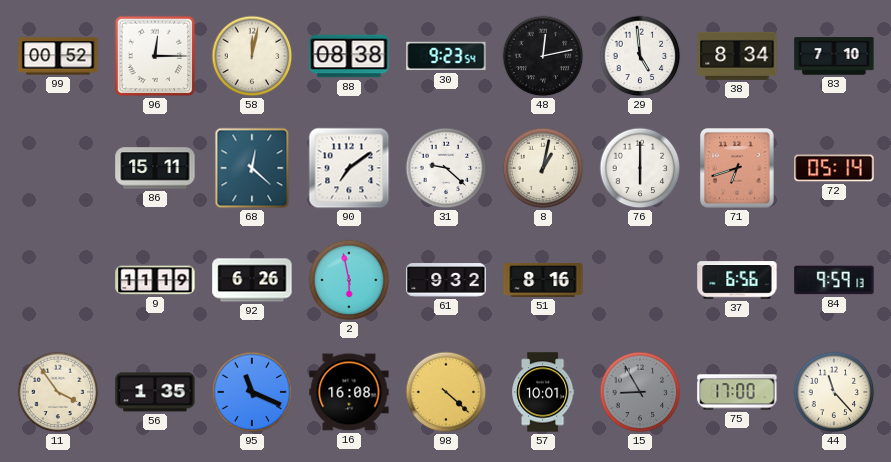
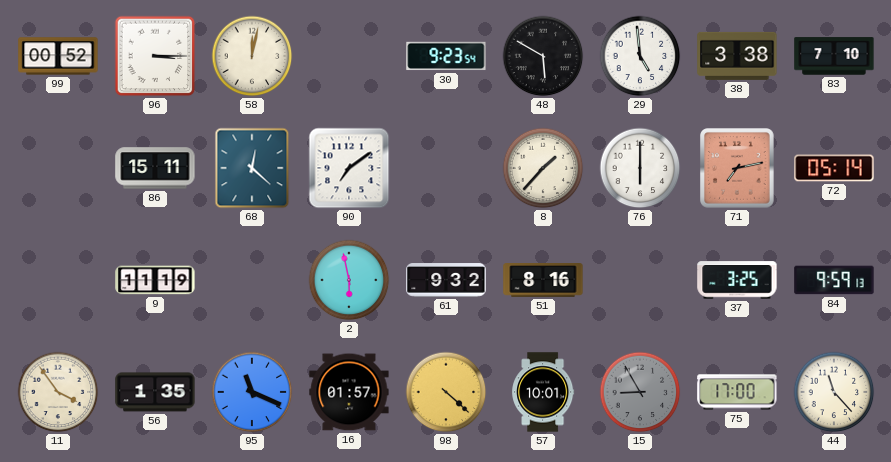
96: 12:15 -> 3:15 (155, 56)
88: 08:38 -> none (349, 56)
48: 12:13 -> 5:50 (543, 56)
38: 8:34 -> 3:38 (737, 56)
31: 9:22 -> none (446, 168)
8: 1:02 -> 1:37 (543, 168)
71: 6:42 -> 7:13 (738, 168)
92: 6:26 -> none (252, 280)
37: 6:56 -> 3:25 (737, 280)
16: 16:08 -> 01:57 (349, 392)
